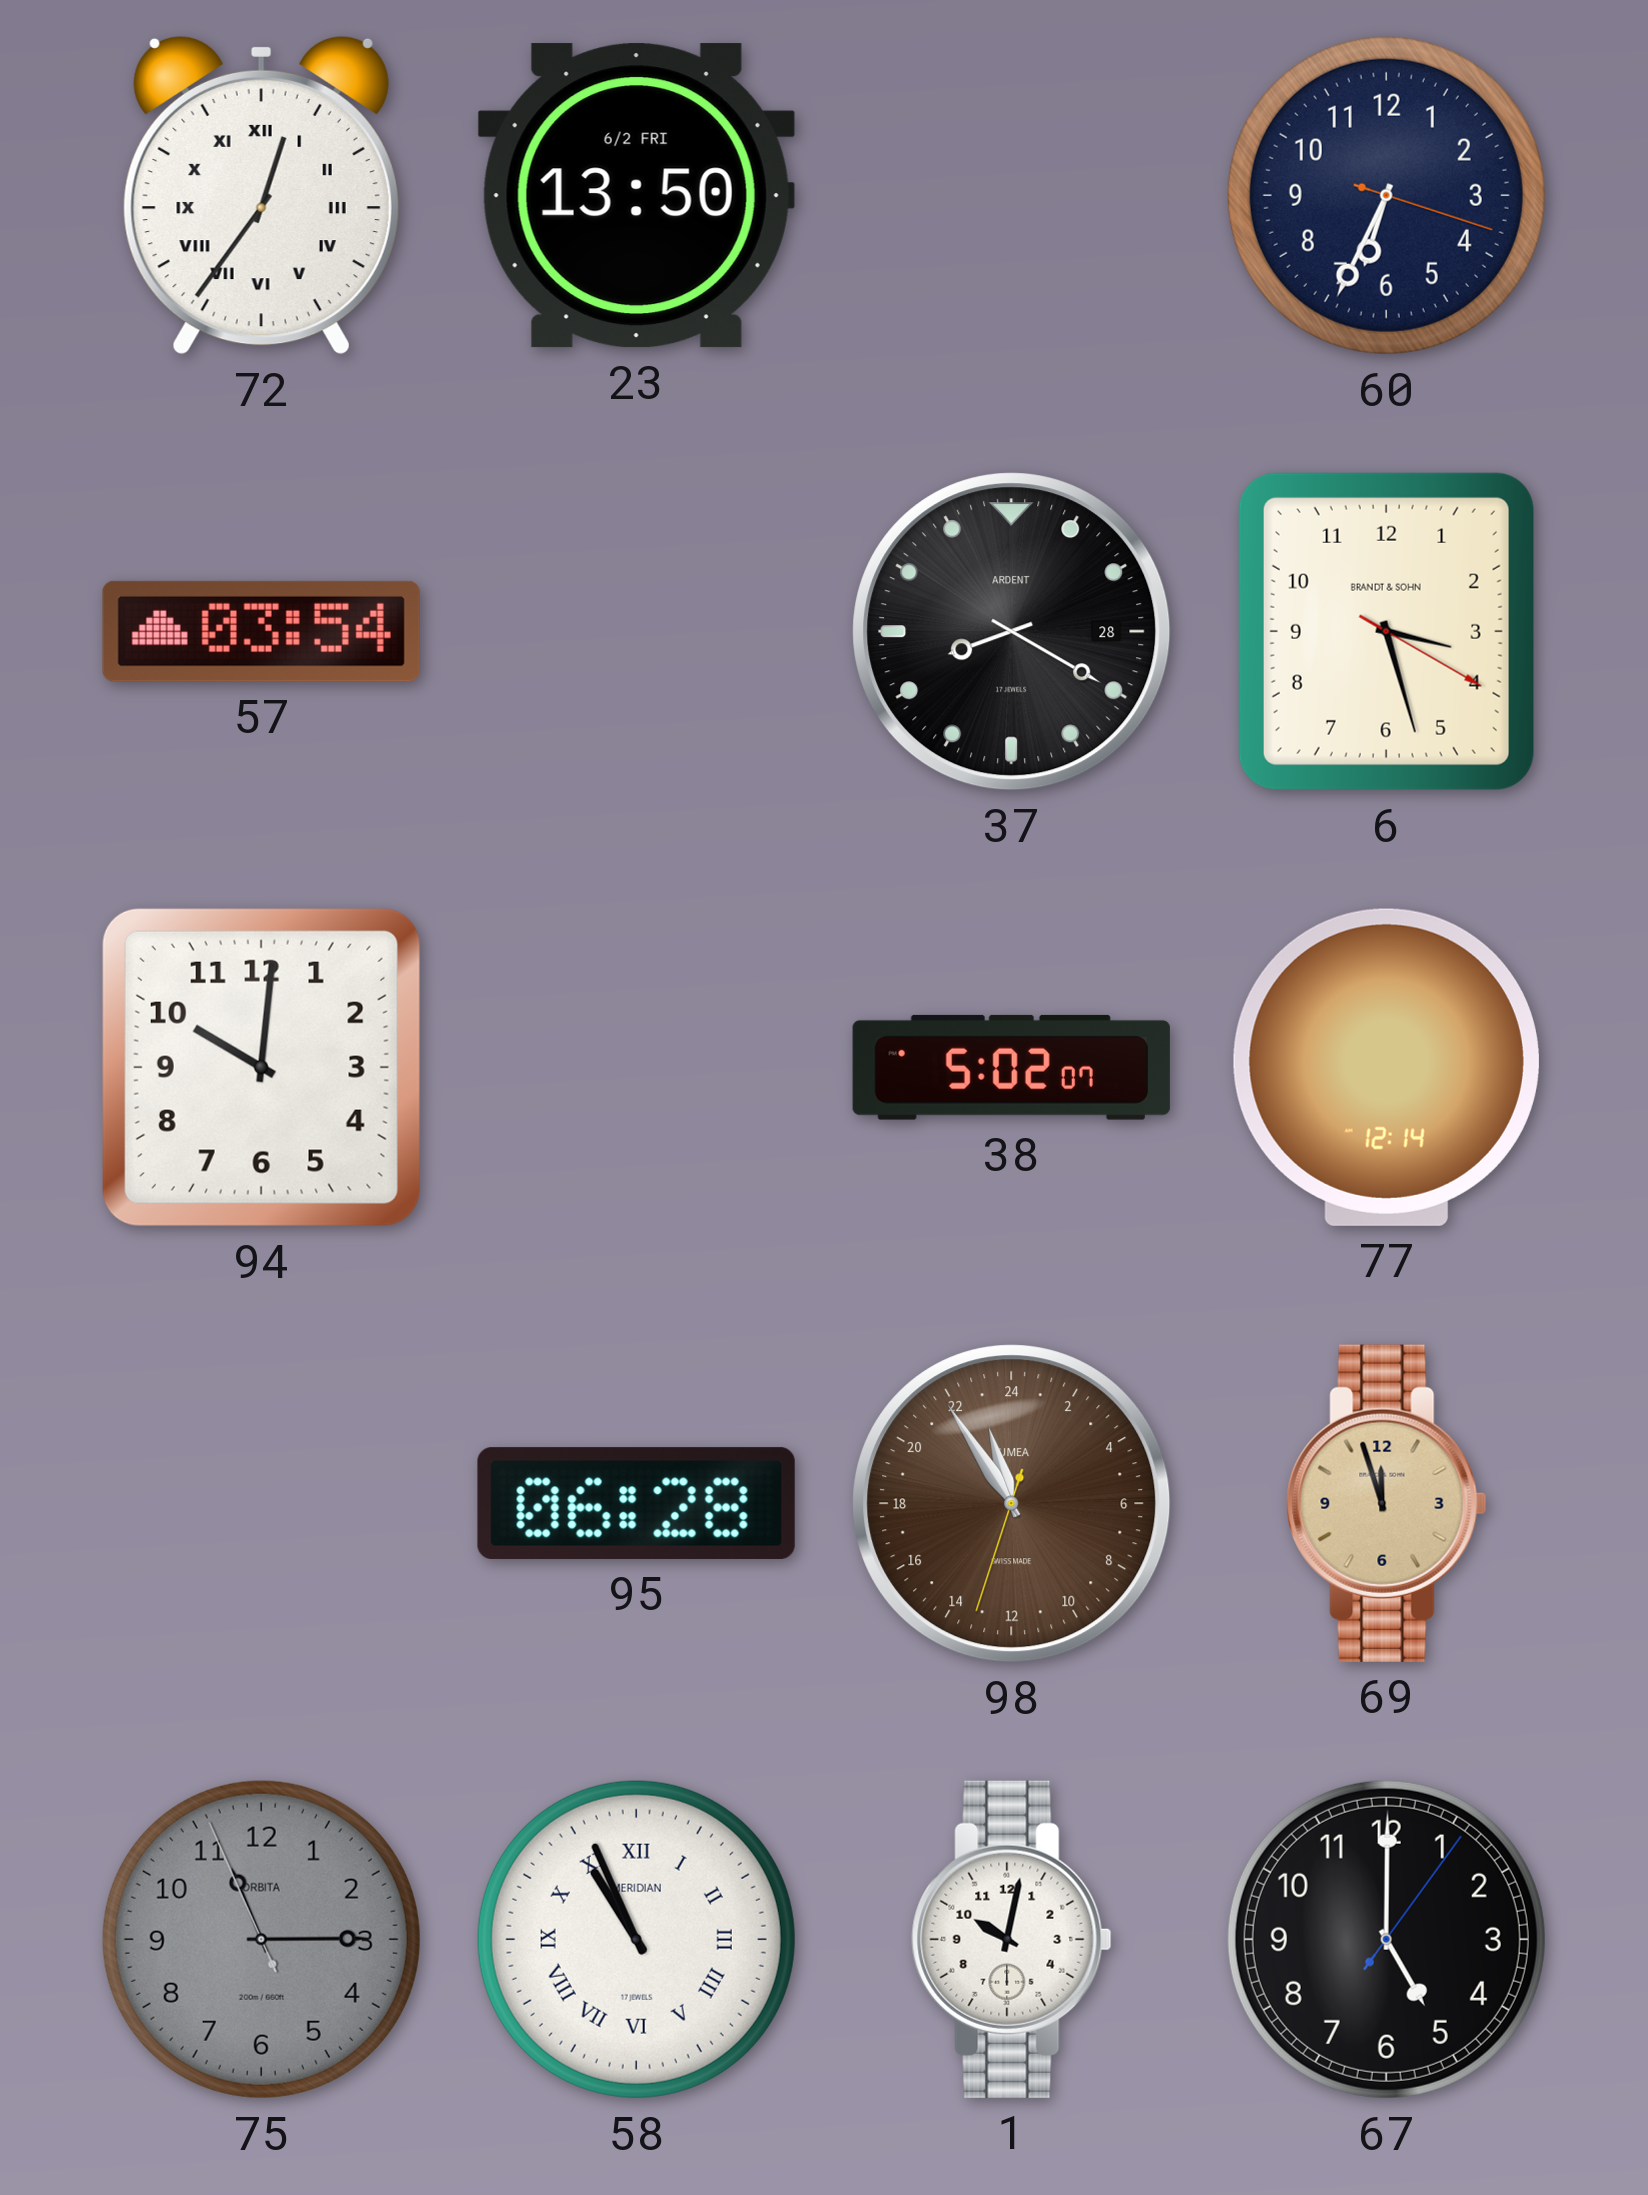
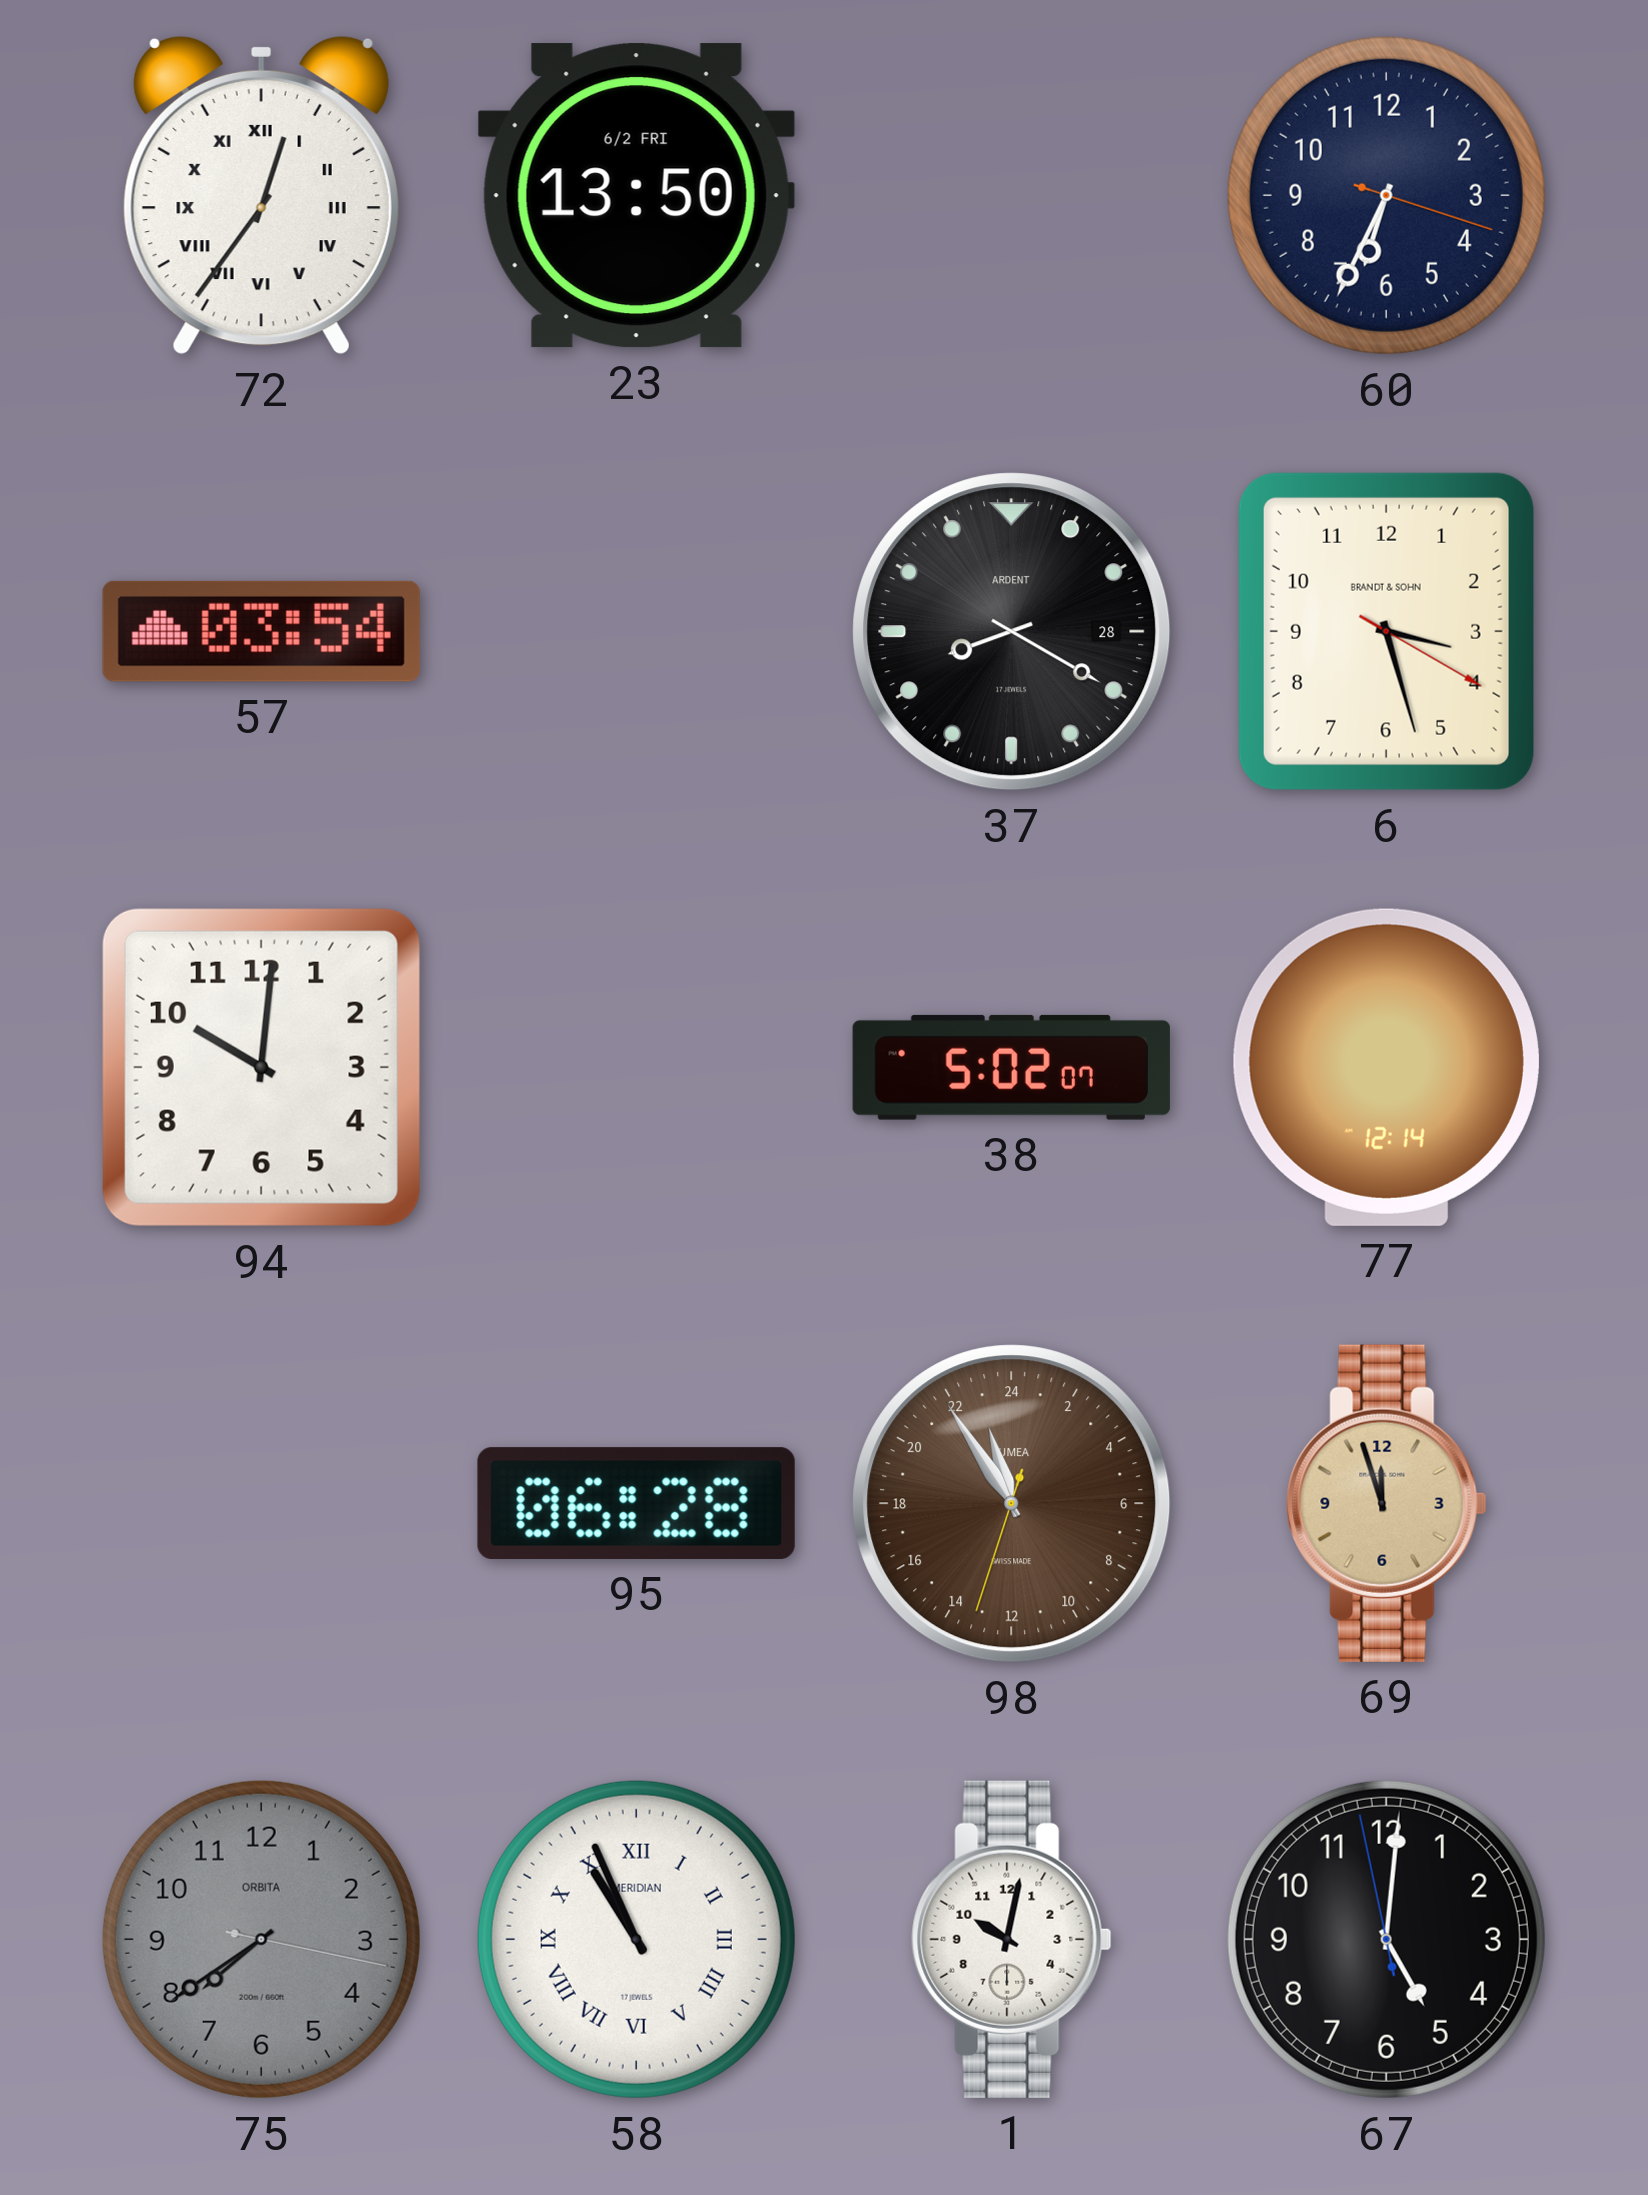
75: 11:14 -> 7:39 (261, 1939)
67: 5:00:06 -> 5:00:58 (1386, 1939)
